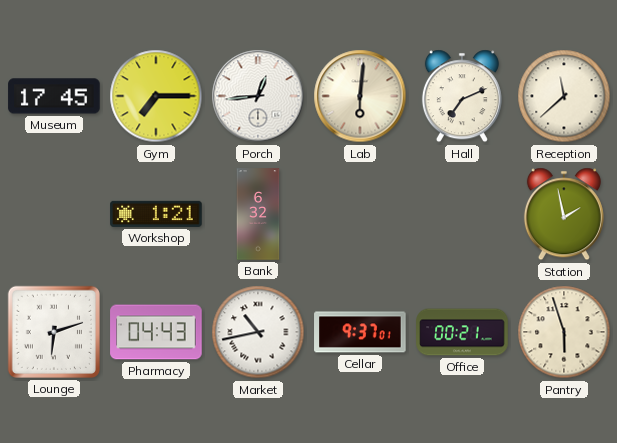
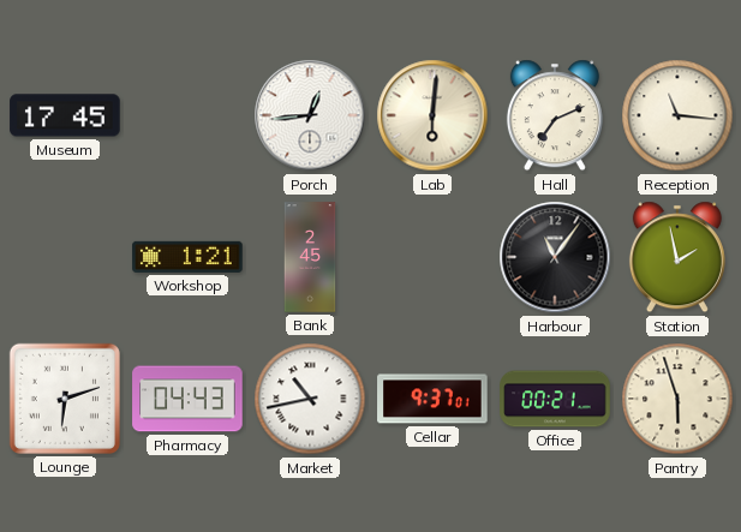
Gym: 7:15 -> none (156, 96)
Reception: 11:38 -> 11:16 (677, 115)
Bank: 6:32 -> 2:45 (310, 257)
Harbour: none -> 11:06 (555, 257)
